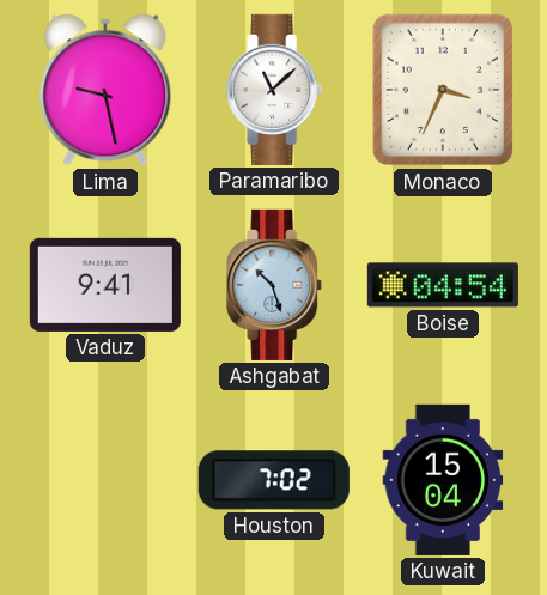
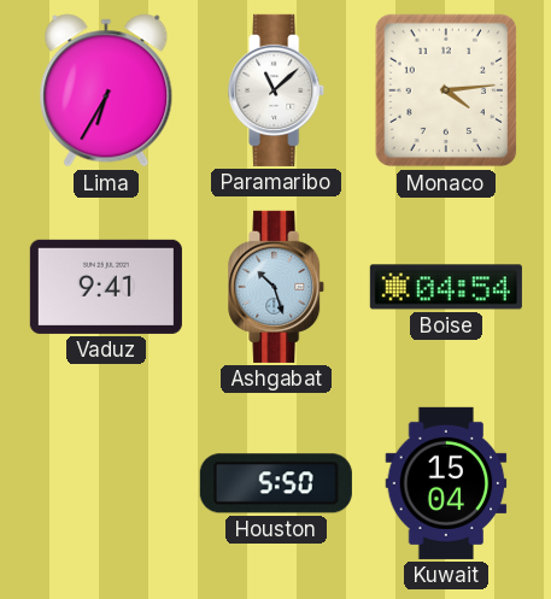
Lima: 9:28 -> 6:35 (106, 90)
Monaco: 3:34 -> 4:14 (446, 90)
Houston: 7:02 -> 5:50 (276, 483)
